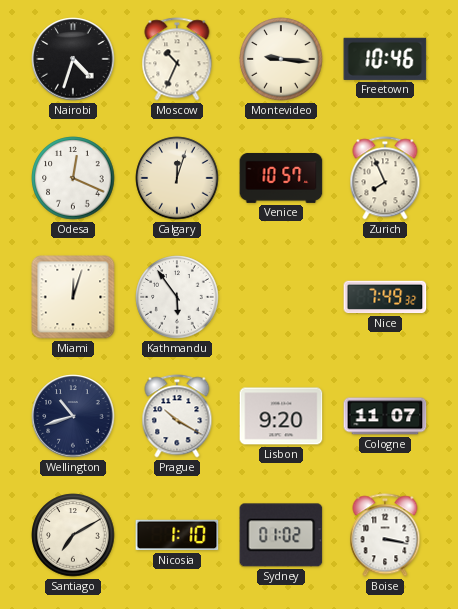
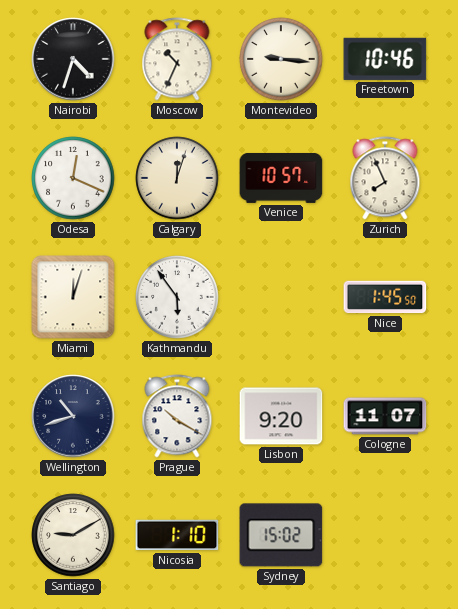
Nice: 7:49 -> 1:45 (385, 297)
Santiago: 7:10 -> 9:10 (73, 535)
Sydney: 01:02 -> 15:02 (281, 535)
Boise: 3:17 -> none (385, 535)
